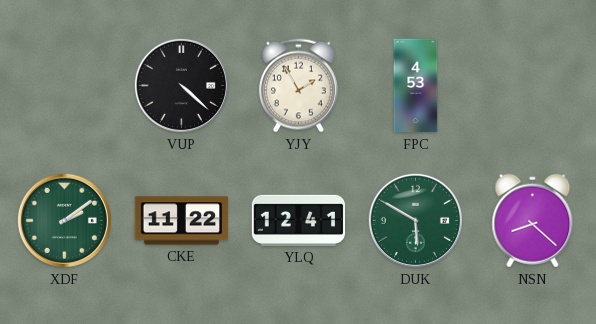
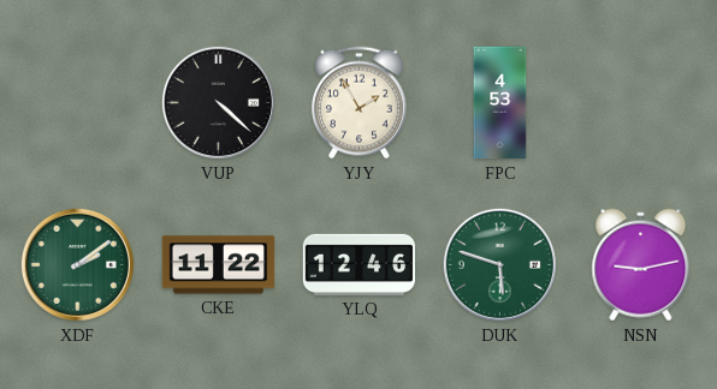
YLQ: 12:41 -> 12:46 (358, 264)
DUK: 5:50 -> 5:48 (499, 264)
NSN: 8:22 -> 9:13 (641, 265)
